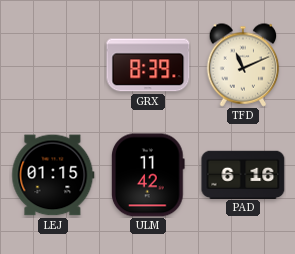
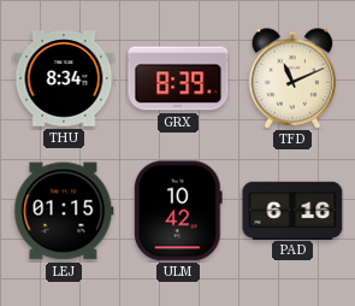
THU: none -> 8:34 (64, 78)
ULM: 11:42 -> 10:42 (179, 211)
